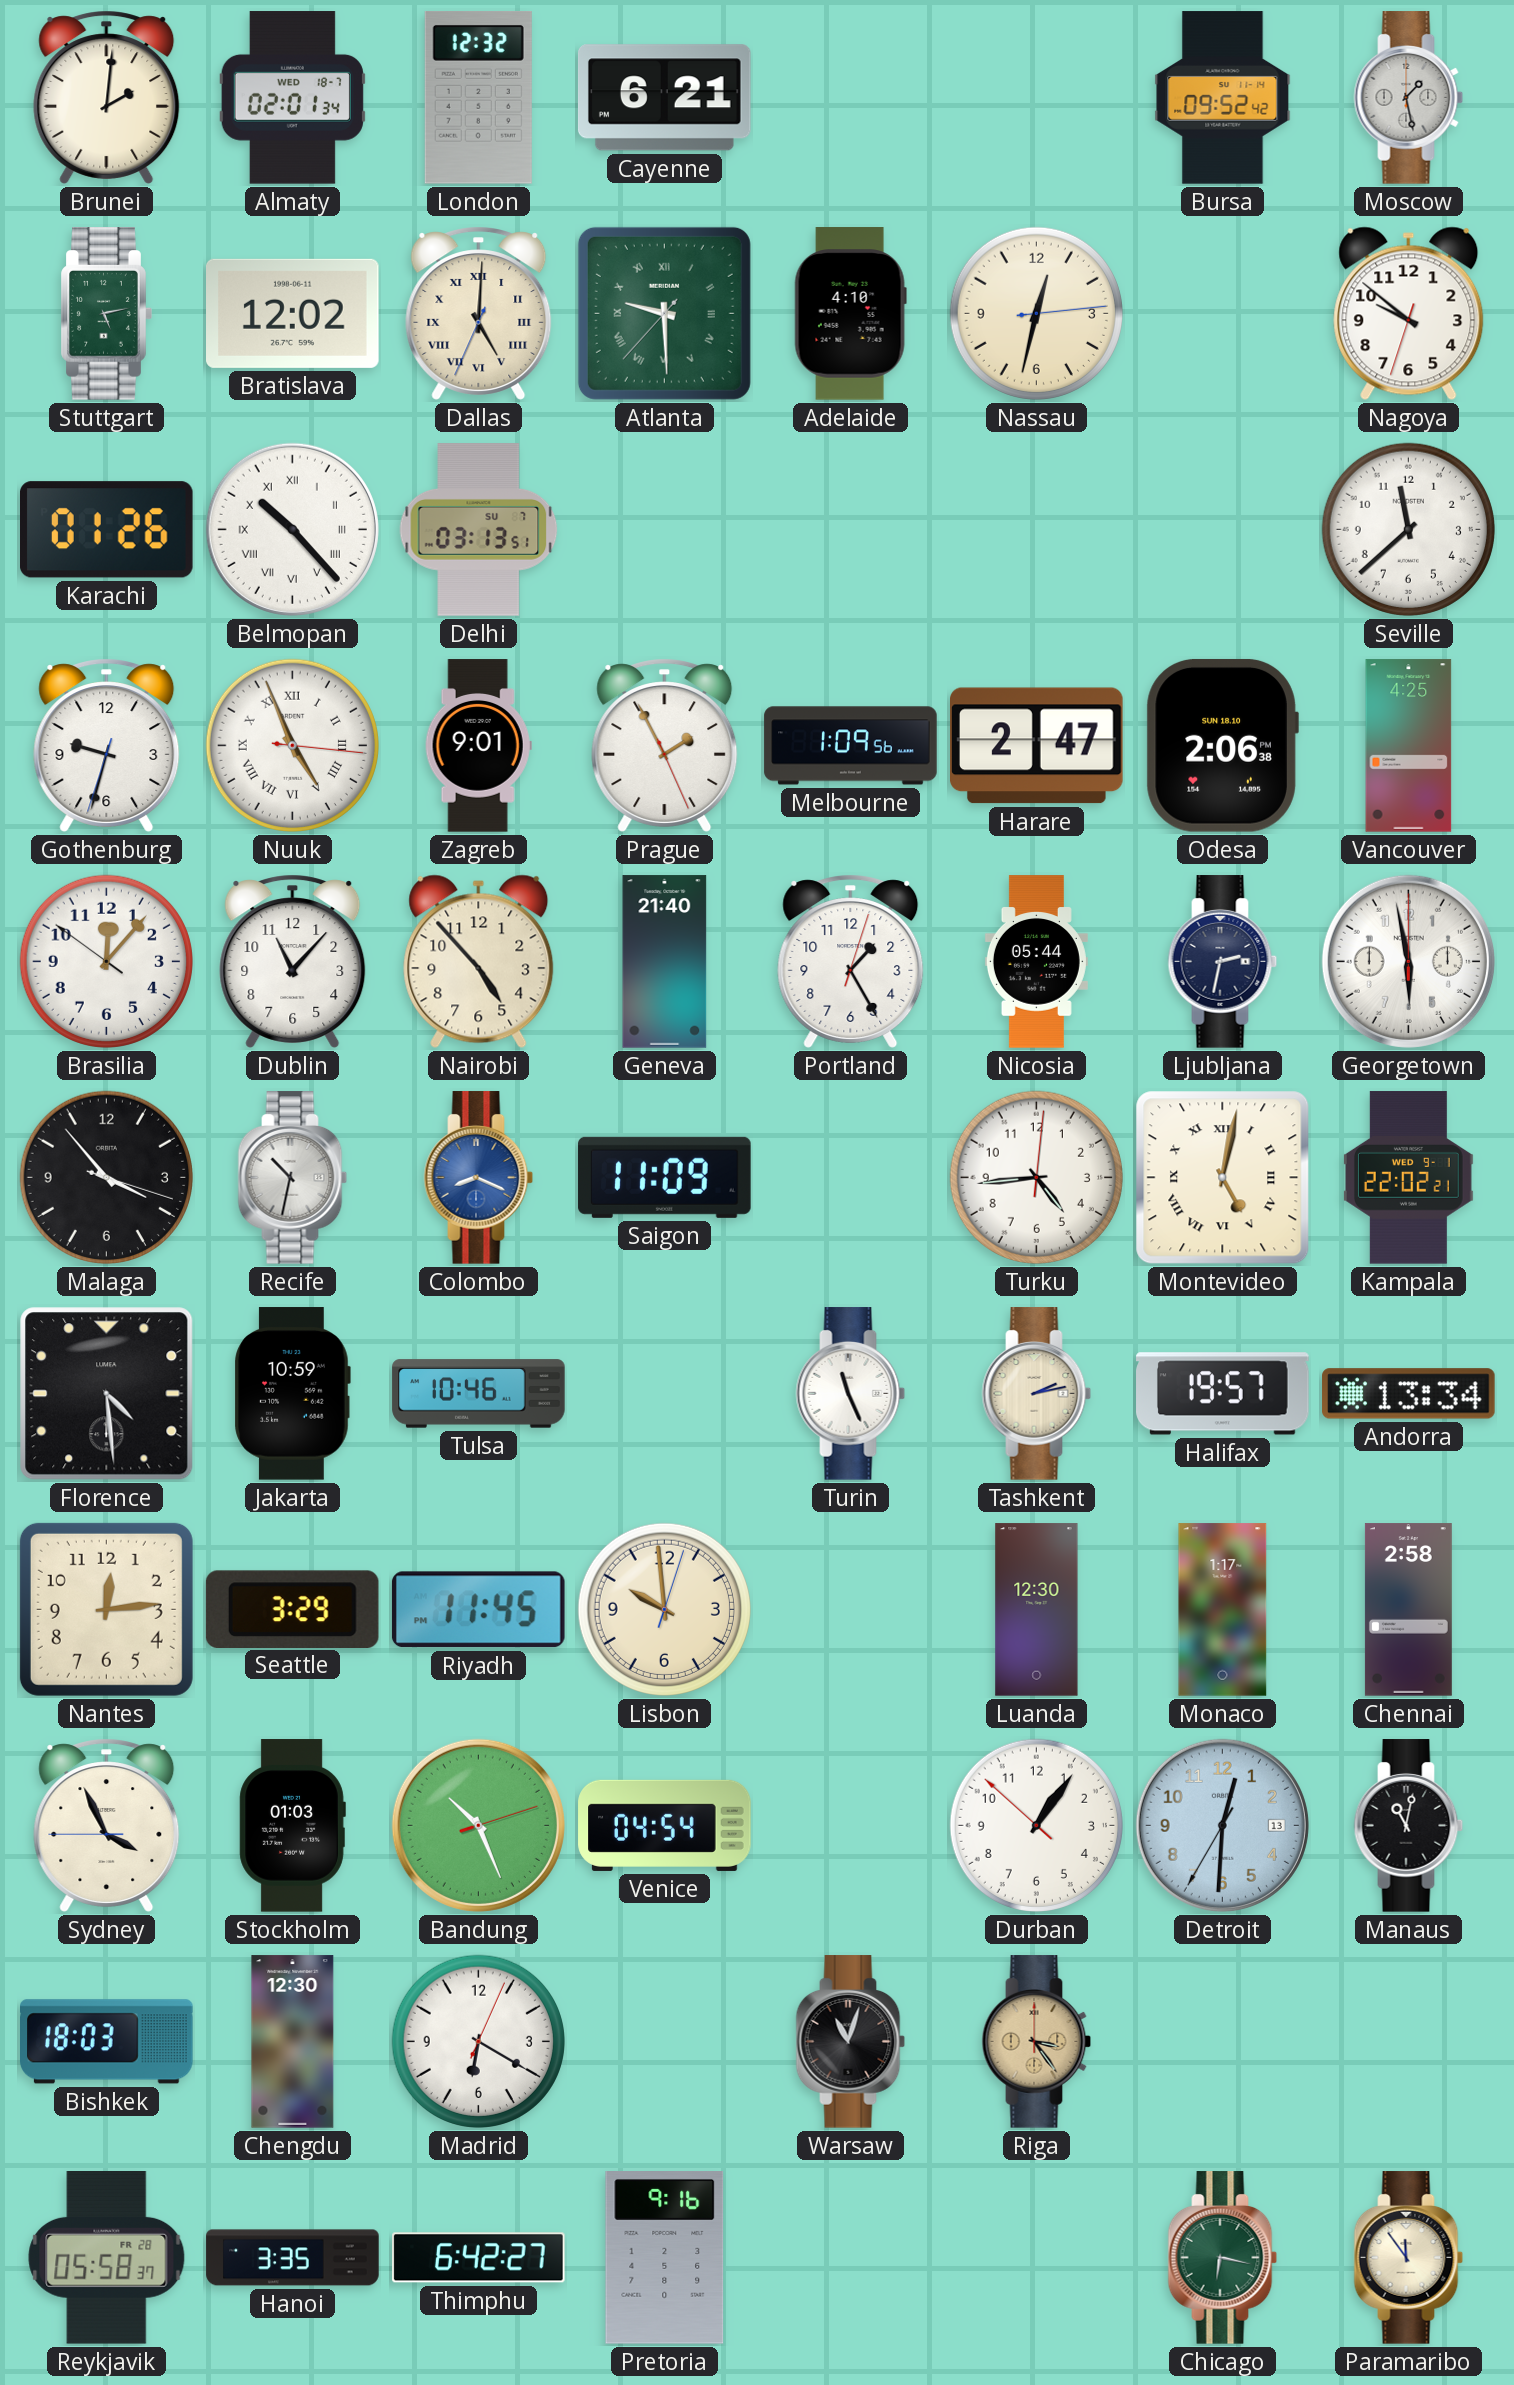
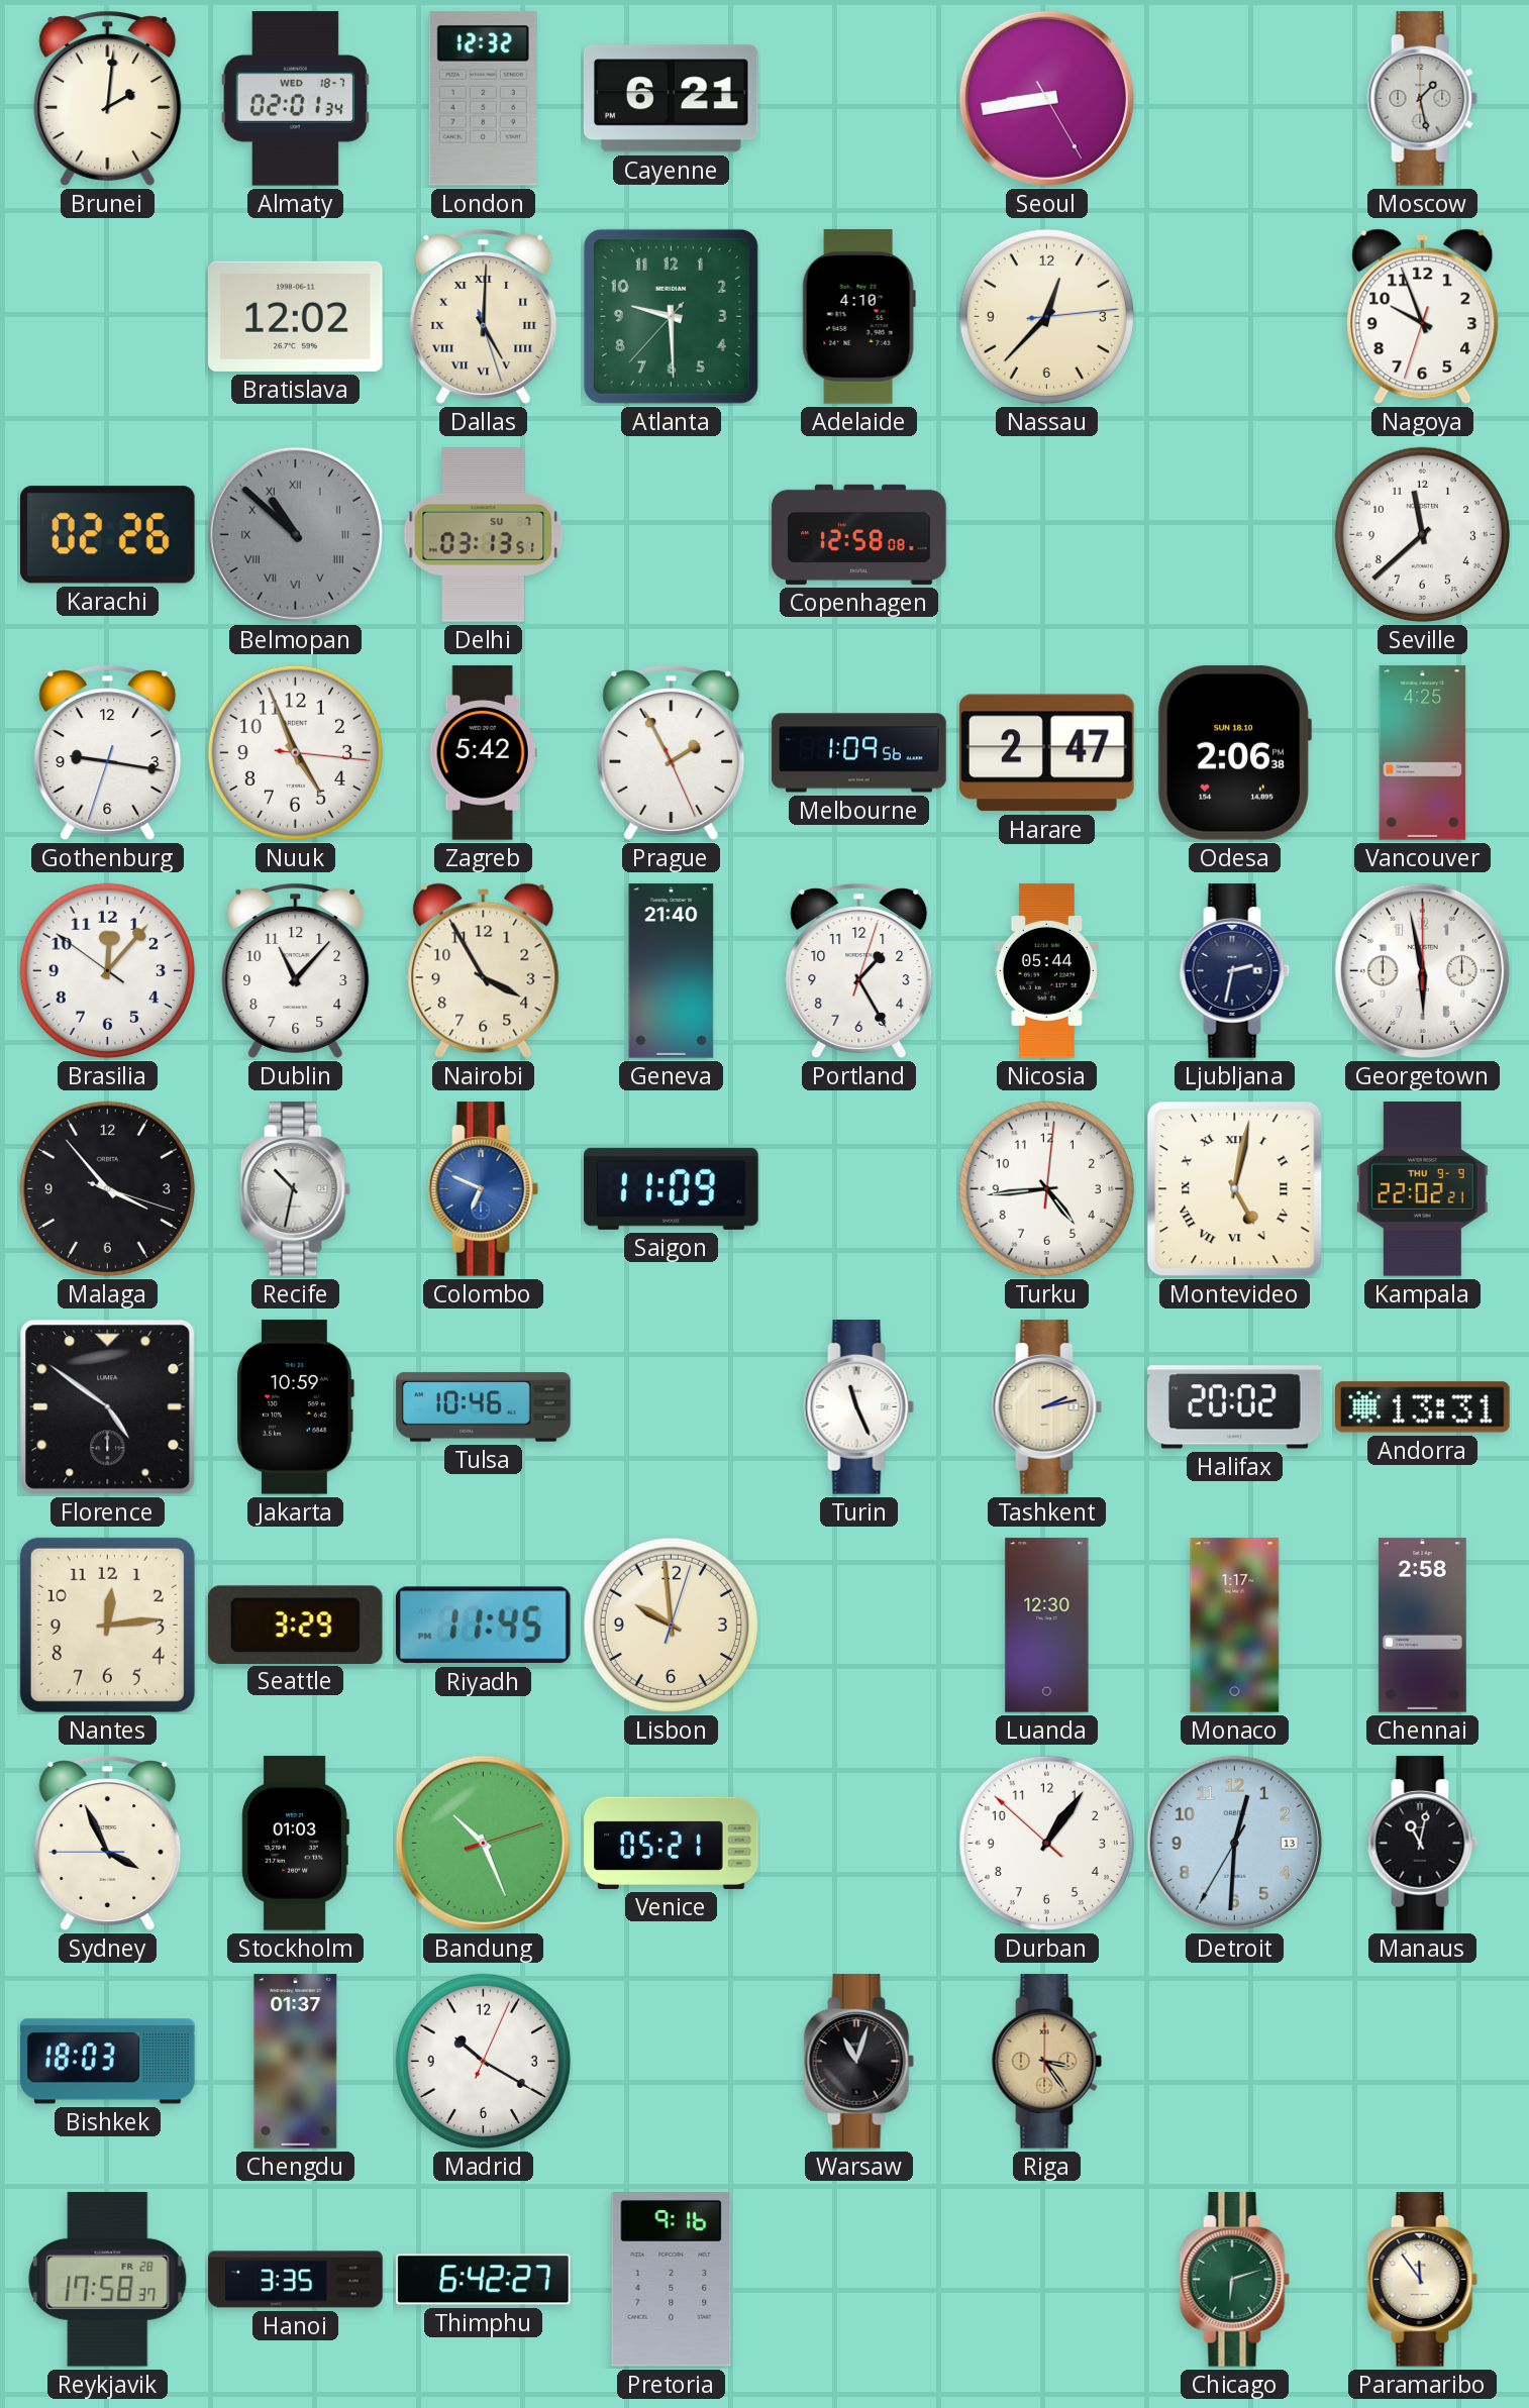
Seoul: none -> 8:43 (1046, 98)
Bursa: 09:52 -> none (1223, 98)
Stuttgart: 5:13 -> none (106, 314)
Dallas: 5:00:34 -> 5:00:27 (484, 316)
Atlanta numerals: Roman -> Arabic (671, 316)
Nassau: 12:32 -> 12:37 (1046, 316)
Nagoya: 9:51 -> 9:56 (1423, 317)
Karachi: 01:26 -> 02:26 (108, 535)
Belmopan: 10:23 -> 10:52 (295, 534)
Belmopan dial: white -> grey (295, 534)
Copenhagen: none -> 12:58 (859, 534)
Gothenburg: 9:32 -> 9:16 (108, 752)
Nuuk numerals: Roman -> Arabic (295, 752)
Zagreb: 9:01 -> 5:42 (483, 753)
Nairobi: 4:53 -> 3:55 (484, 971)
Colombo: 8:19 -> 6:49 (484, 1189)
Kampala date: WED 9-1 -> THU 9-9 (1422, 1189)
Florence: 4:29 -> 4:51 (108, 1407)
Halifax: 19:57 -> 20:02 (1235, 1407)
Andorra: 13:34 -> 13:31 (1423, 1407)
Venice: 04:54 -> 05:21 (672, 1843)
Chengdu: 12:30 -> 01:37 (296, 2062)
Madrid: 6:20 -> 10:20 (483, 2061)
Reykjavik: 05:58 -> 17:58 (108, 2280)
Chicago: 6:17 -> 6:12 (1235, 2280)
